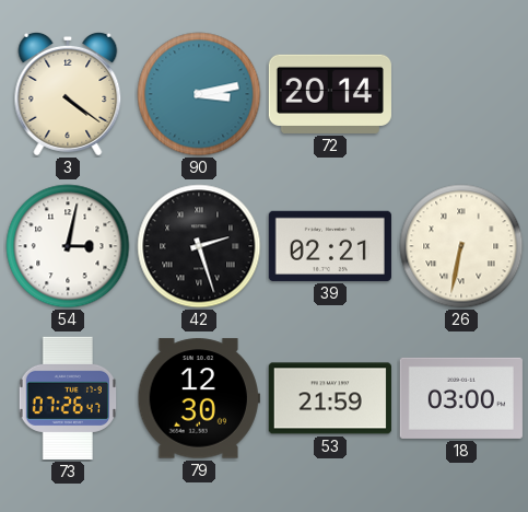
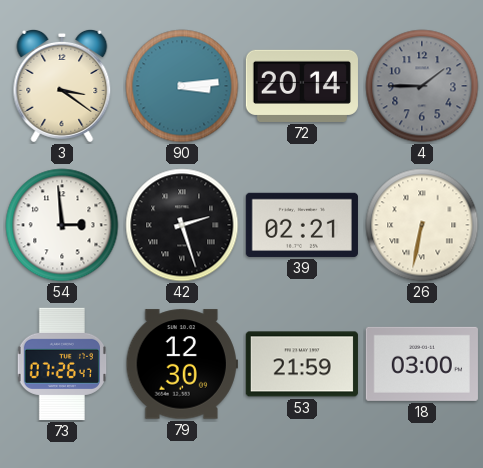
3: 4:21 -> 3:21 (62, 86)
90: 3:13 -> 3:14 (182, 86)
4: none -> 1:45 (422, 86)
54: 3:02 -> 2:59 (62, 225)
